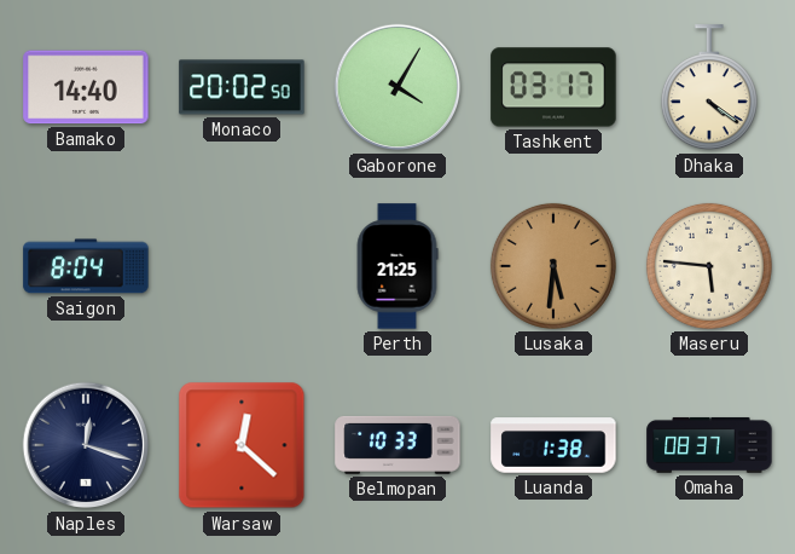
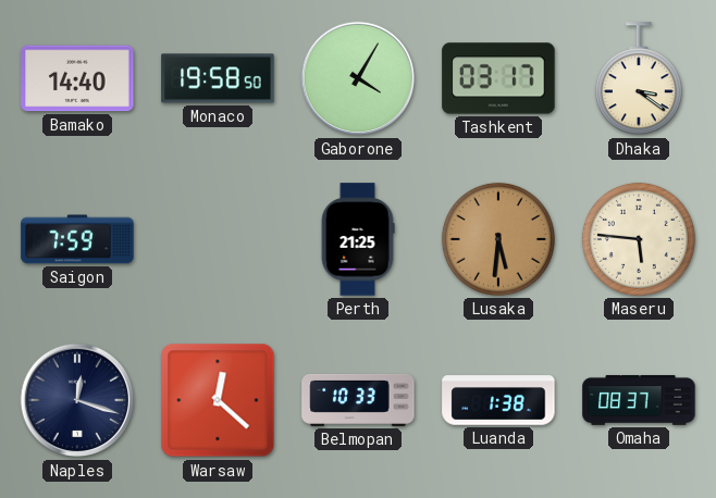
Monaco: 20:02 -> 19:58 (218, 78)
Dhaka: 4:21 -> 3:21 (639, 79)
Saigon: 8:04 -> 7:59 (77, 239)
